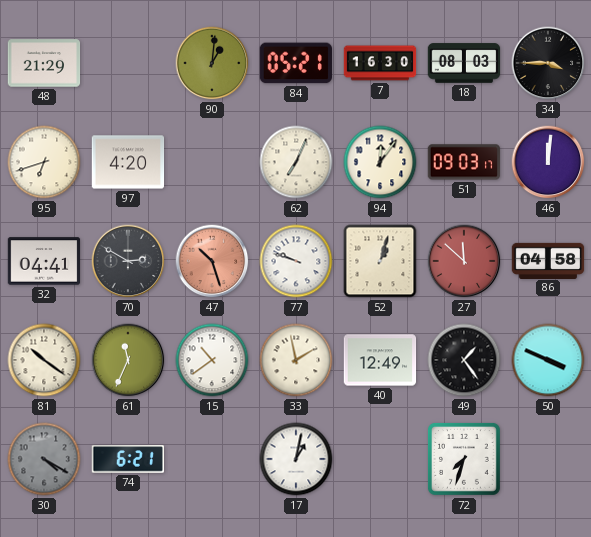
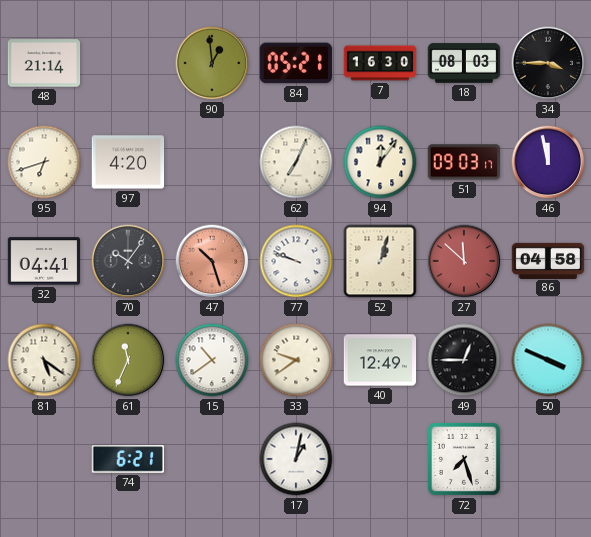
48: 21:29 -> 21:14 (44, 63)
90: 1:01 -> 12:59 (212, 63)
46: 12:01 -> 11:58 (548, 162)
70: 2:50 -> 10:06 (128, 261)
81: 10:21 -> 5:21 (44, 360)
33: 1:58 -> 9:39 (296, 360)
49: 1:24 -> 12:45 (464, 360)
30: 4:20 -> none (44, 459)
72: 7:33 -> 7:27 (464, 459)
